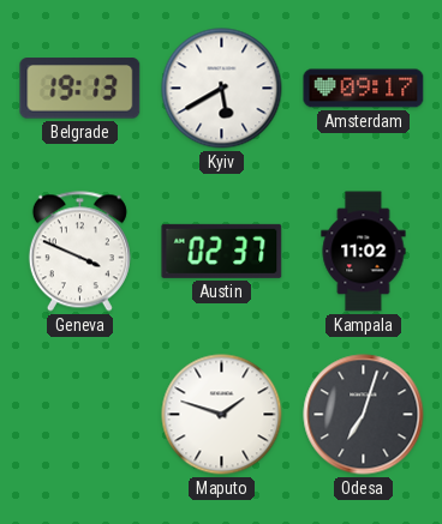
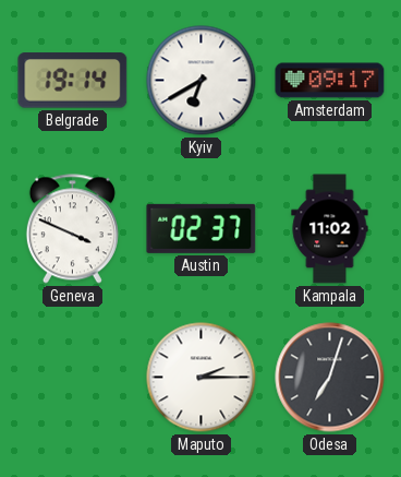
Belgrade: 19:13 -> 19:14 (73, 81)
Kyiv: 5:40 -> 6:40 (202, 81)
Maputo: 1:48 -> 2:15 (202, 378)
